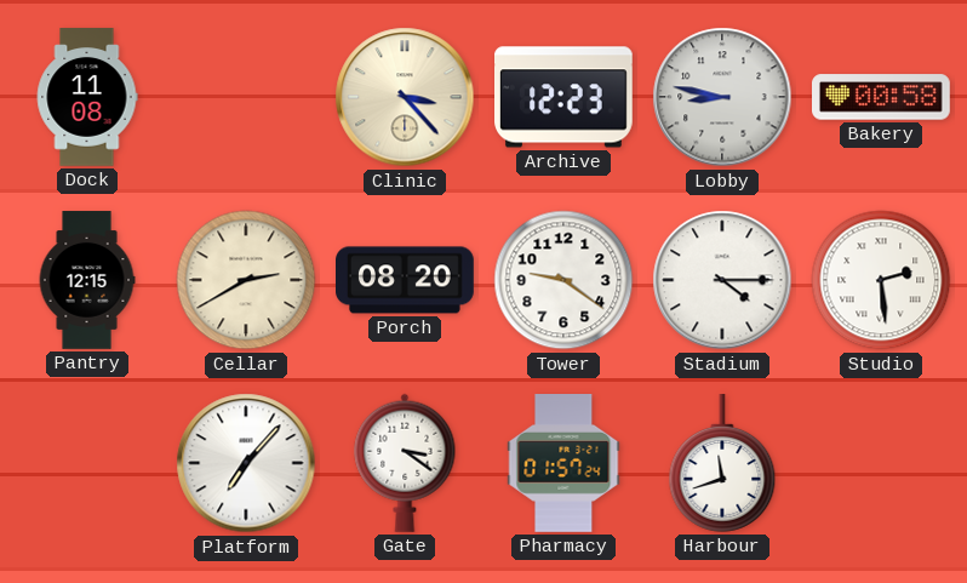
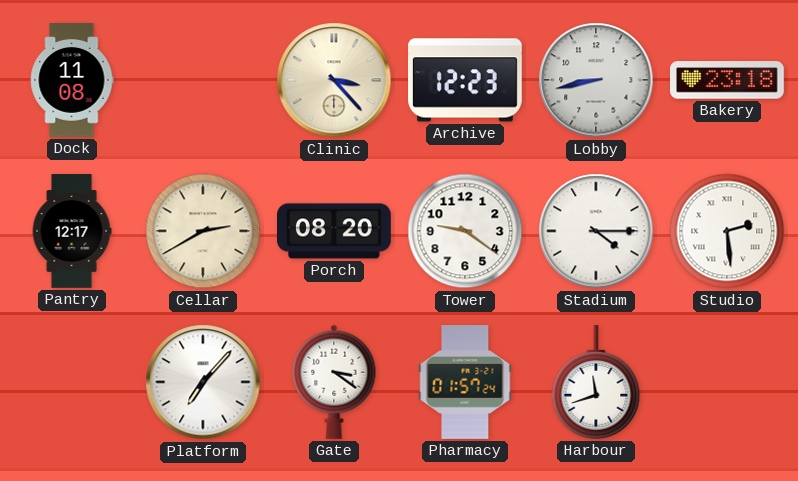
Lobby: 8:47 -> 8:43 (596, 80)
Bakery: 00:58 -> 23:18 (728, 80)
Pantry: 12:15 -> 12:17 (72, 231)
